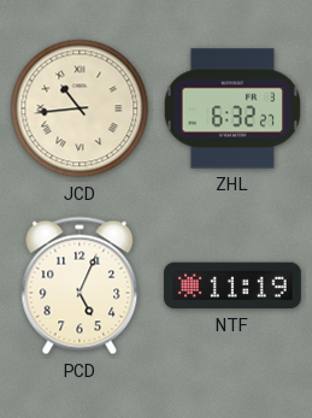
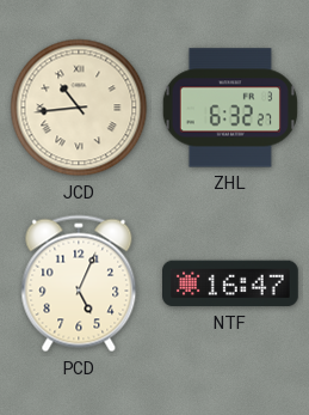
NTF: 11:19 -> 16:47 (231, 283)
